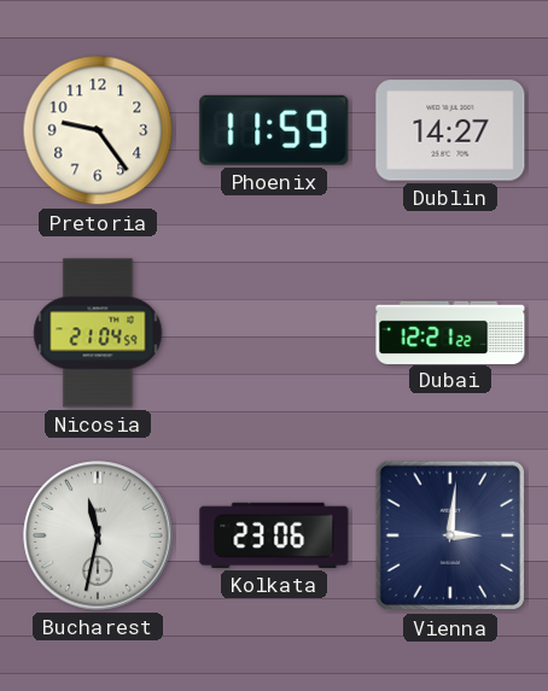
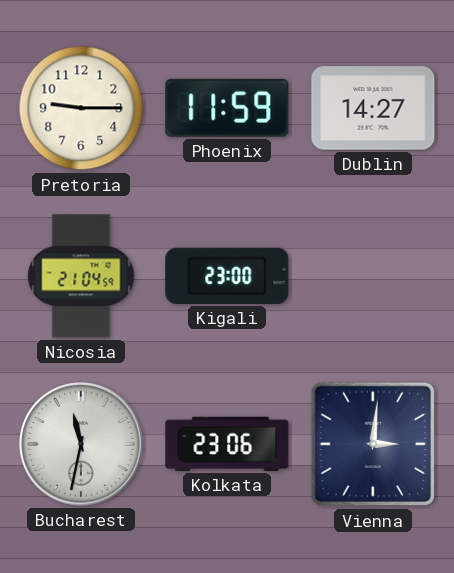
Pretoria: 9:24 -> 9:15 (81, 108)
Kigali: none -> 23:00 (227, 276)
Dubai: 12:21 -> none (450, 332)
